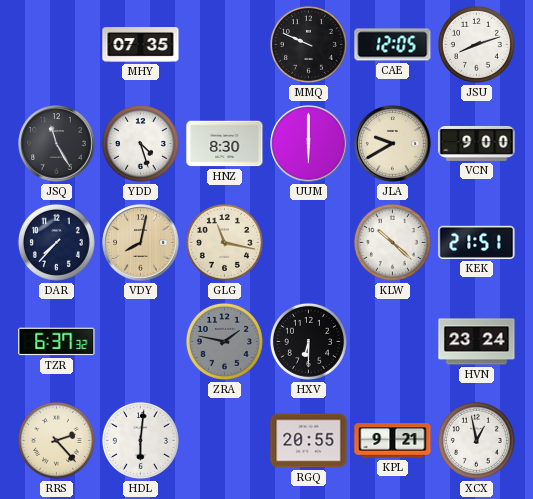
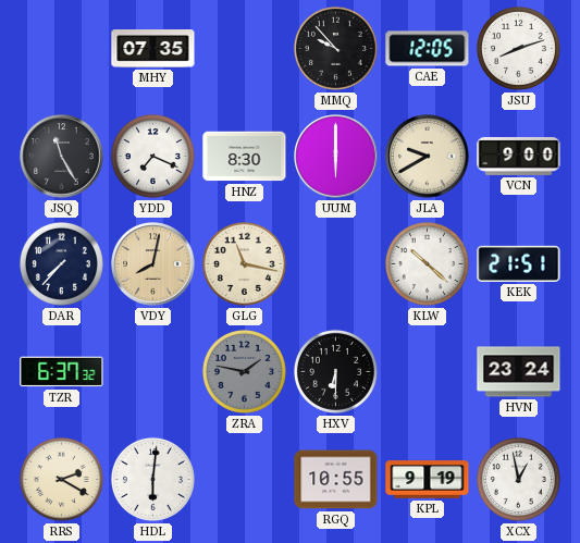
MMQ: 9:49 -> 9:53 (335, 48)
YDD: 4:27 -> 7:19 (152, 156)
RRS: 2:23 -> 2:20 (61, 479)
RGQ: 20:55 -> 10:55 (336, 480)
KPL: 9:21 -> 9:19 (428, 480)
